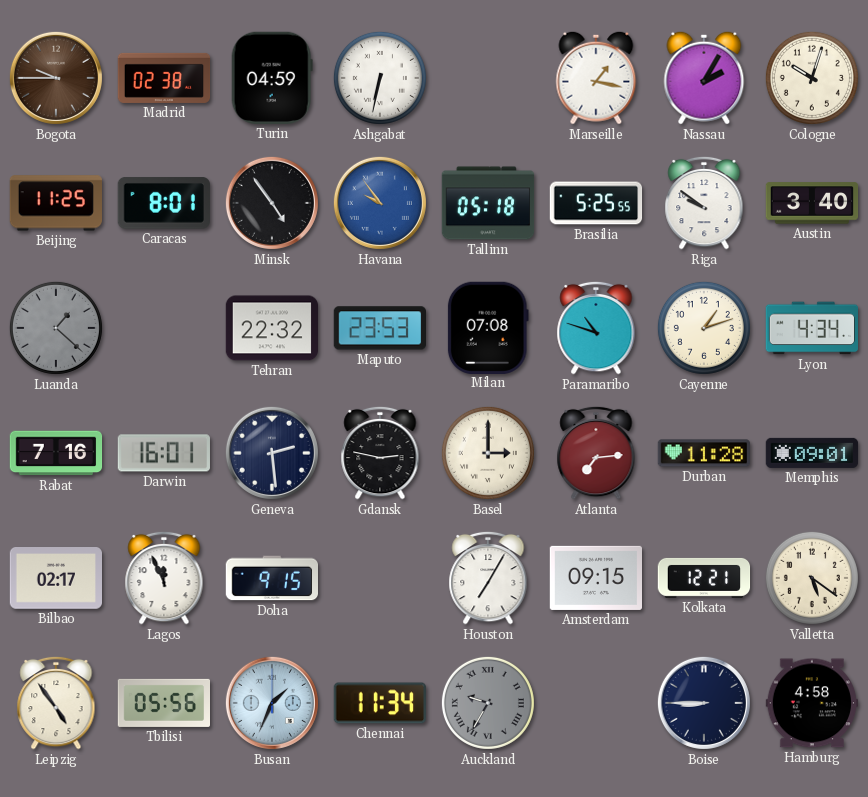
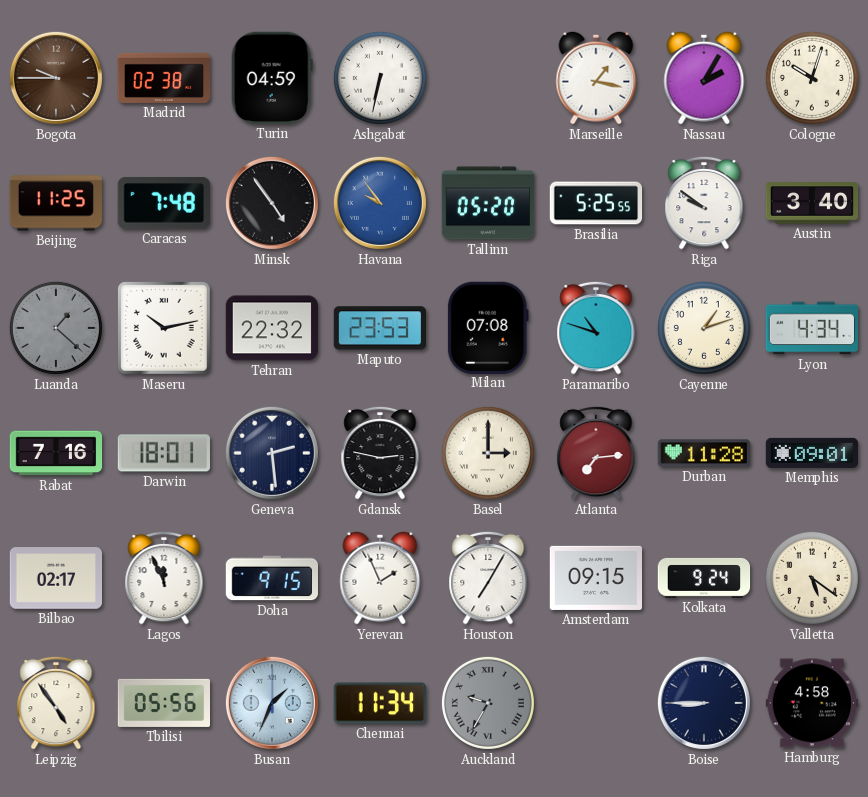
Caracas: 8:01 -> 7:48 (164, 204)
Tallinn: 05:18 -> 05:20 (488, 203)
Maseru: none -> 10:13 (164, 328)
Darwin: 16:01 -> 18:01 (163, 453)
Yerevan: none -> 1:56 (380, 578)
Kolkata: 12:21 -> 9:24 (704, 578)
